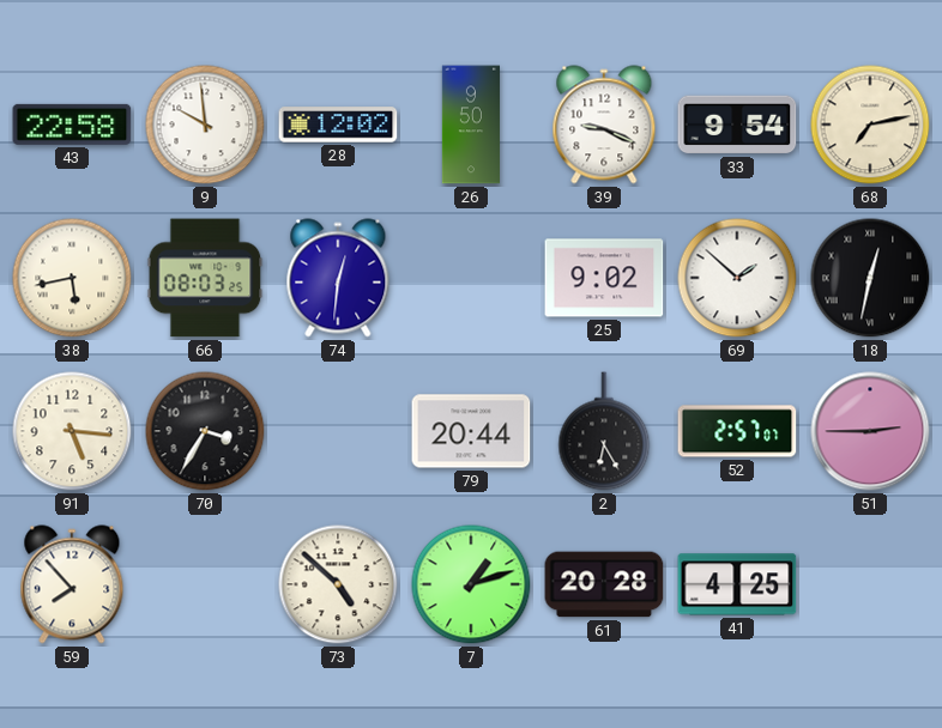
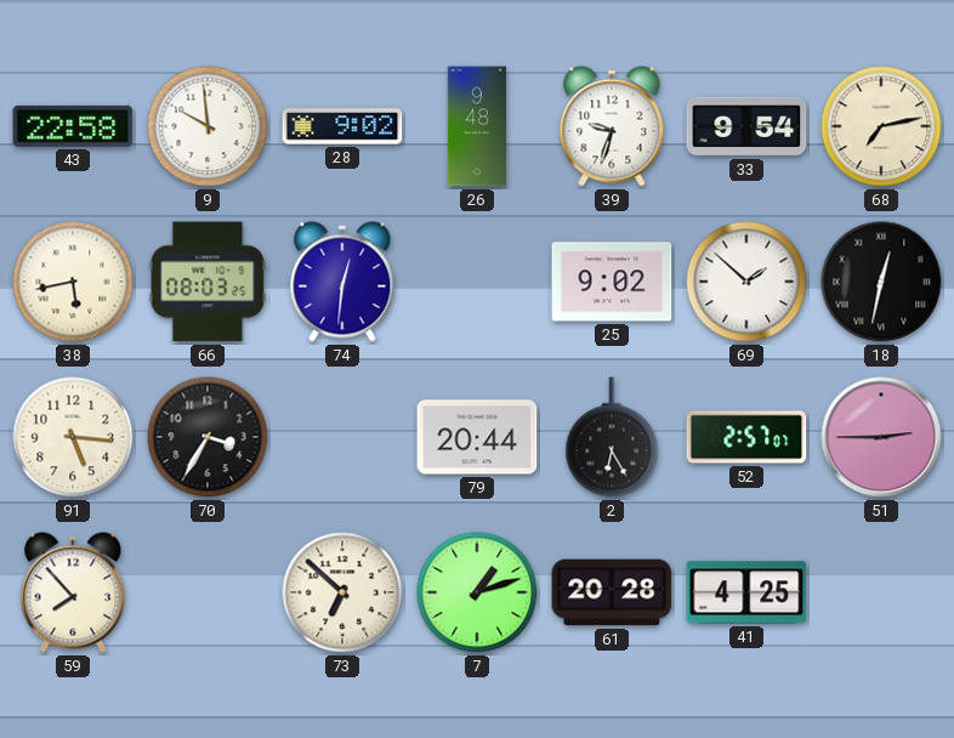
28: 12:02 -> 9:02 (342, 126)
26: 9:50 -> 9:48 (476, 126)
39: 9:19 -> 9:33 (612, 126)
73: 4:52 -> 6:52 (342, 592)
